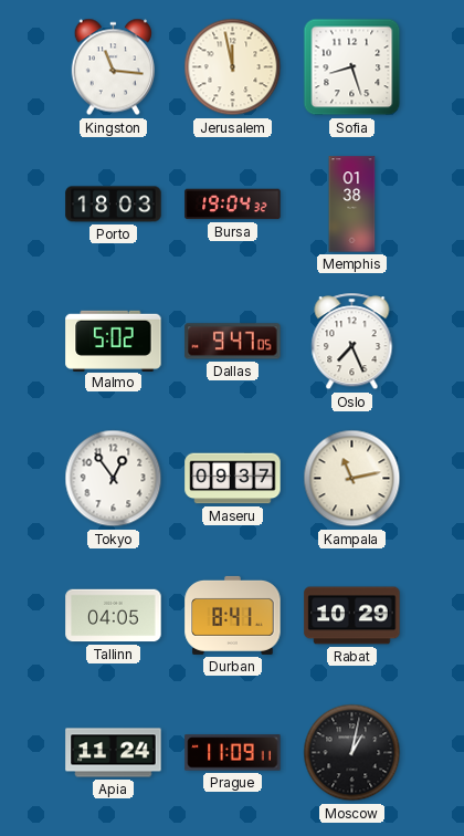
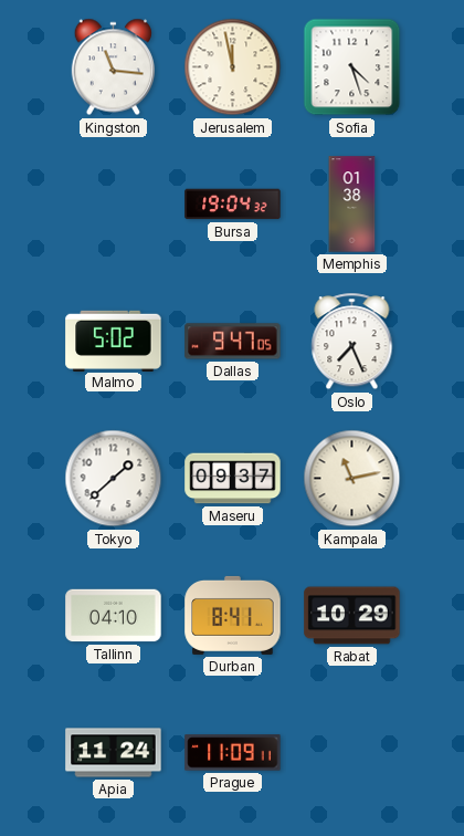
Sofia: 8:27 -> 4:27 (352, 67)
Porto: 18:03 -> none (114, 205)
Tokyo: 12:54 -> 1:38 (114, 479)
Tallinn: 04:05 -> 04:10 (114, 616)
Moscow: 1:02 -> none (352, 753)
